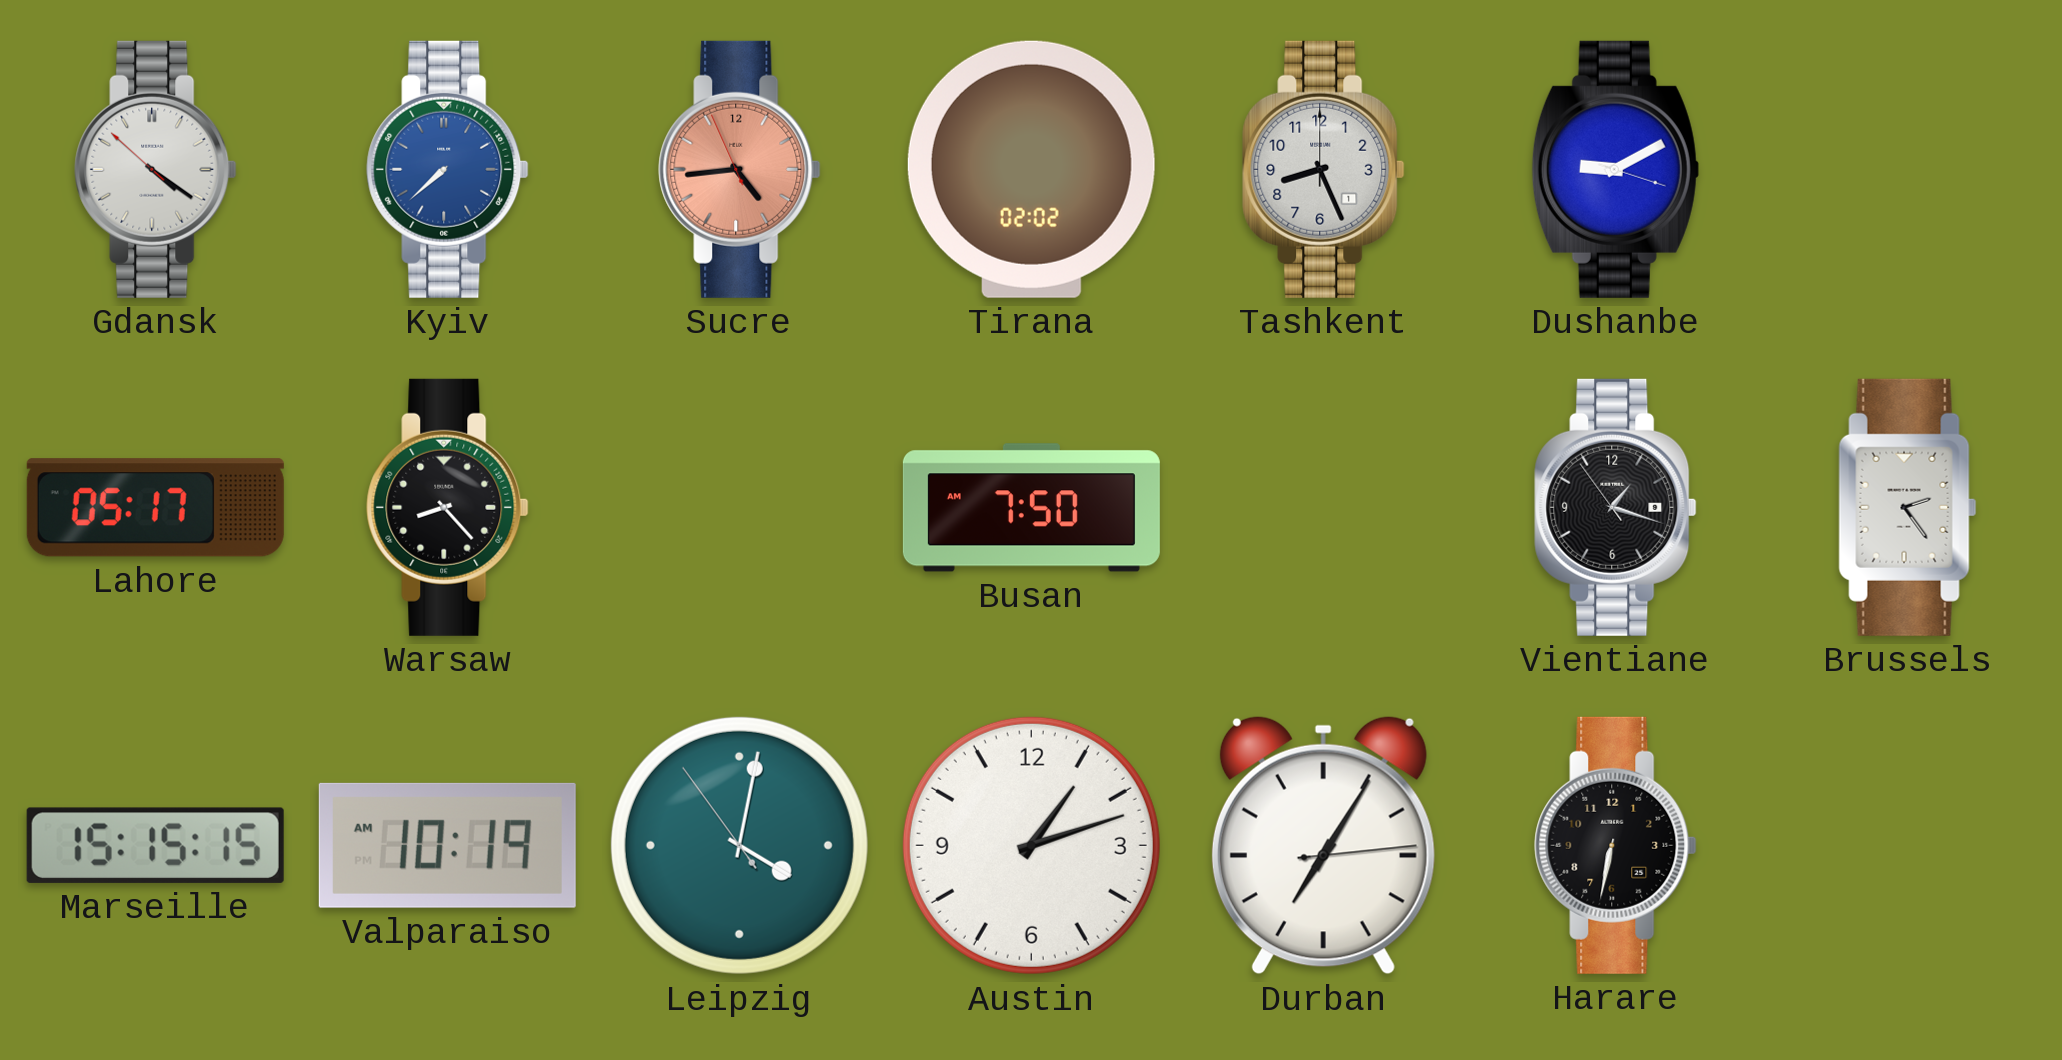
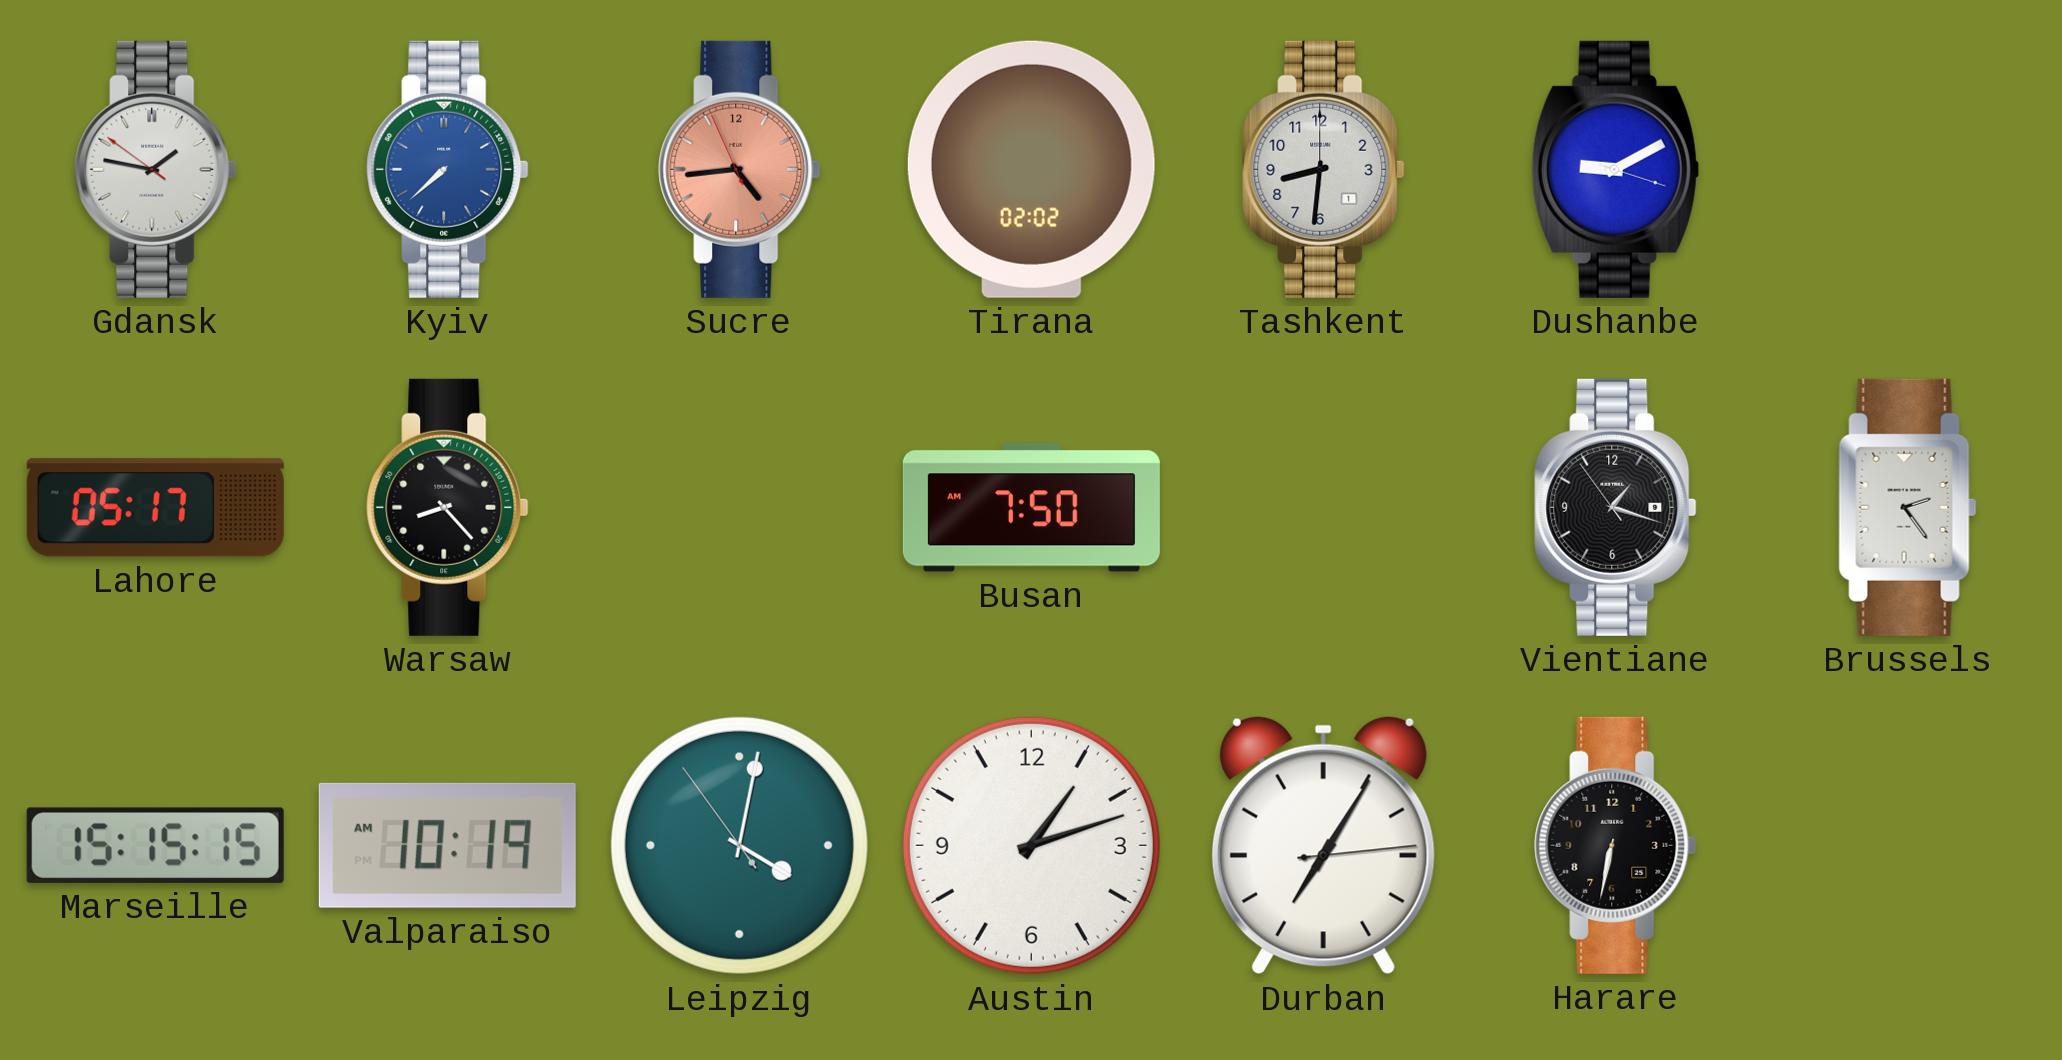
Gdansk: 4:20 -> 1:46 (156, 169)
Tashkent: 8:26 -> 8:31 (1324, 169)
